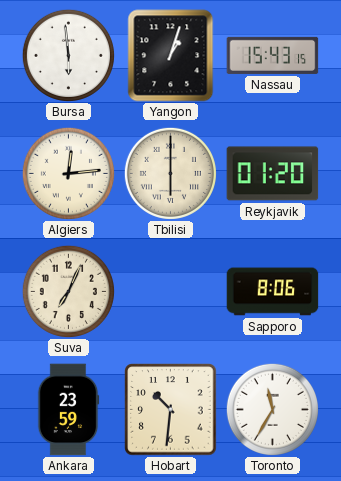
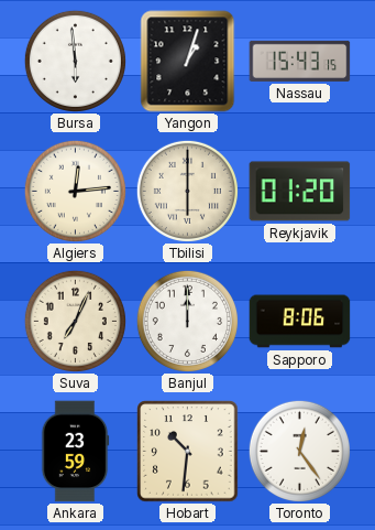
Banjul: none -> 12:00 (187, 321)
Toronto: 11:35 -> 12:24 (299, 451)
